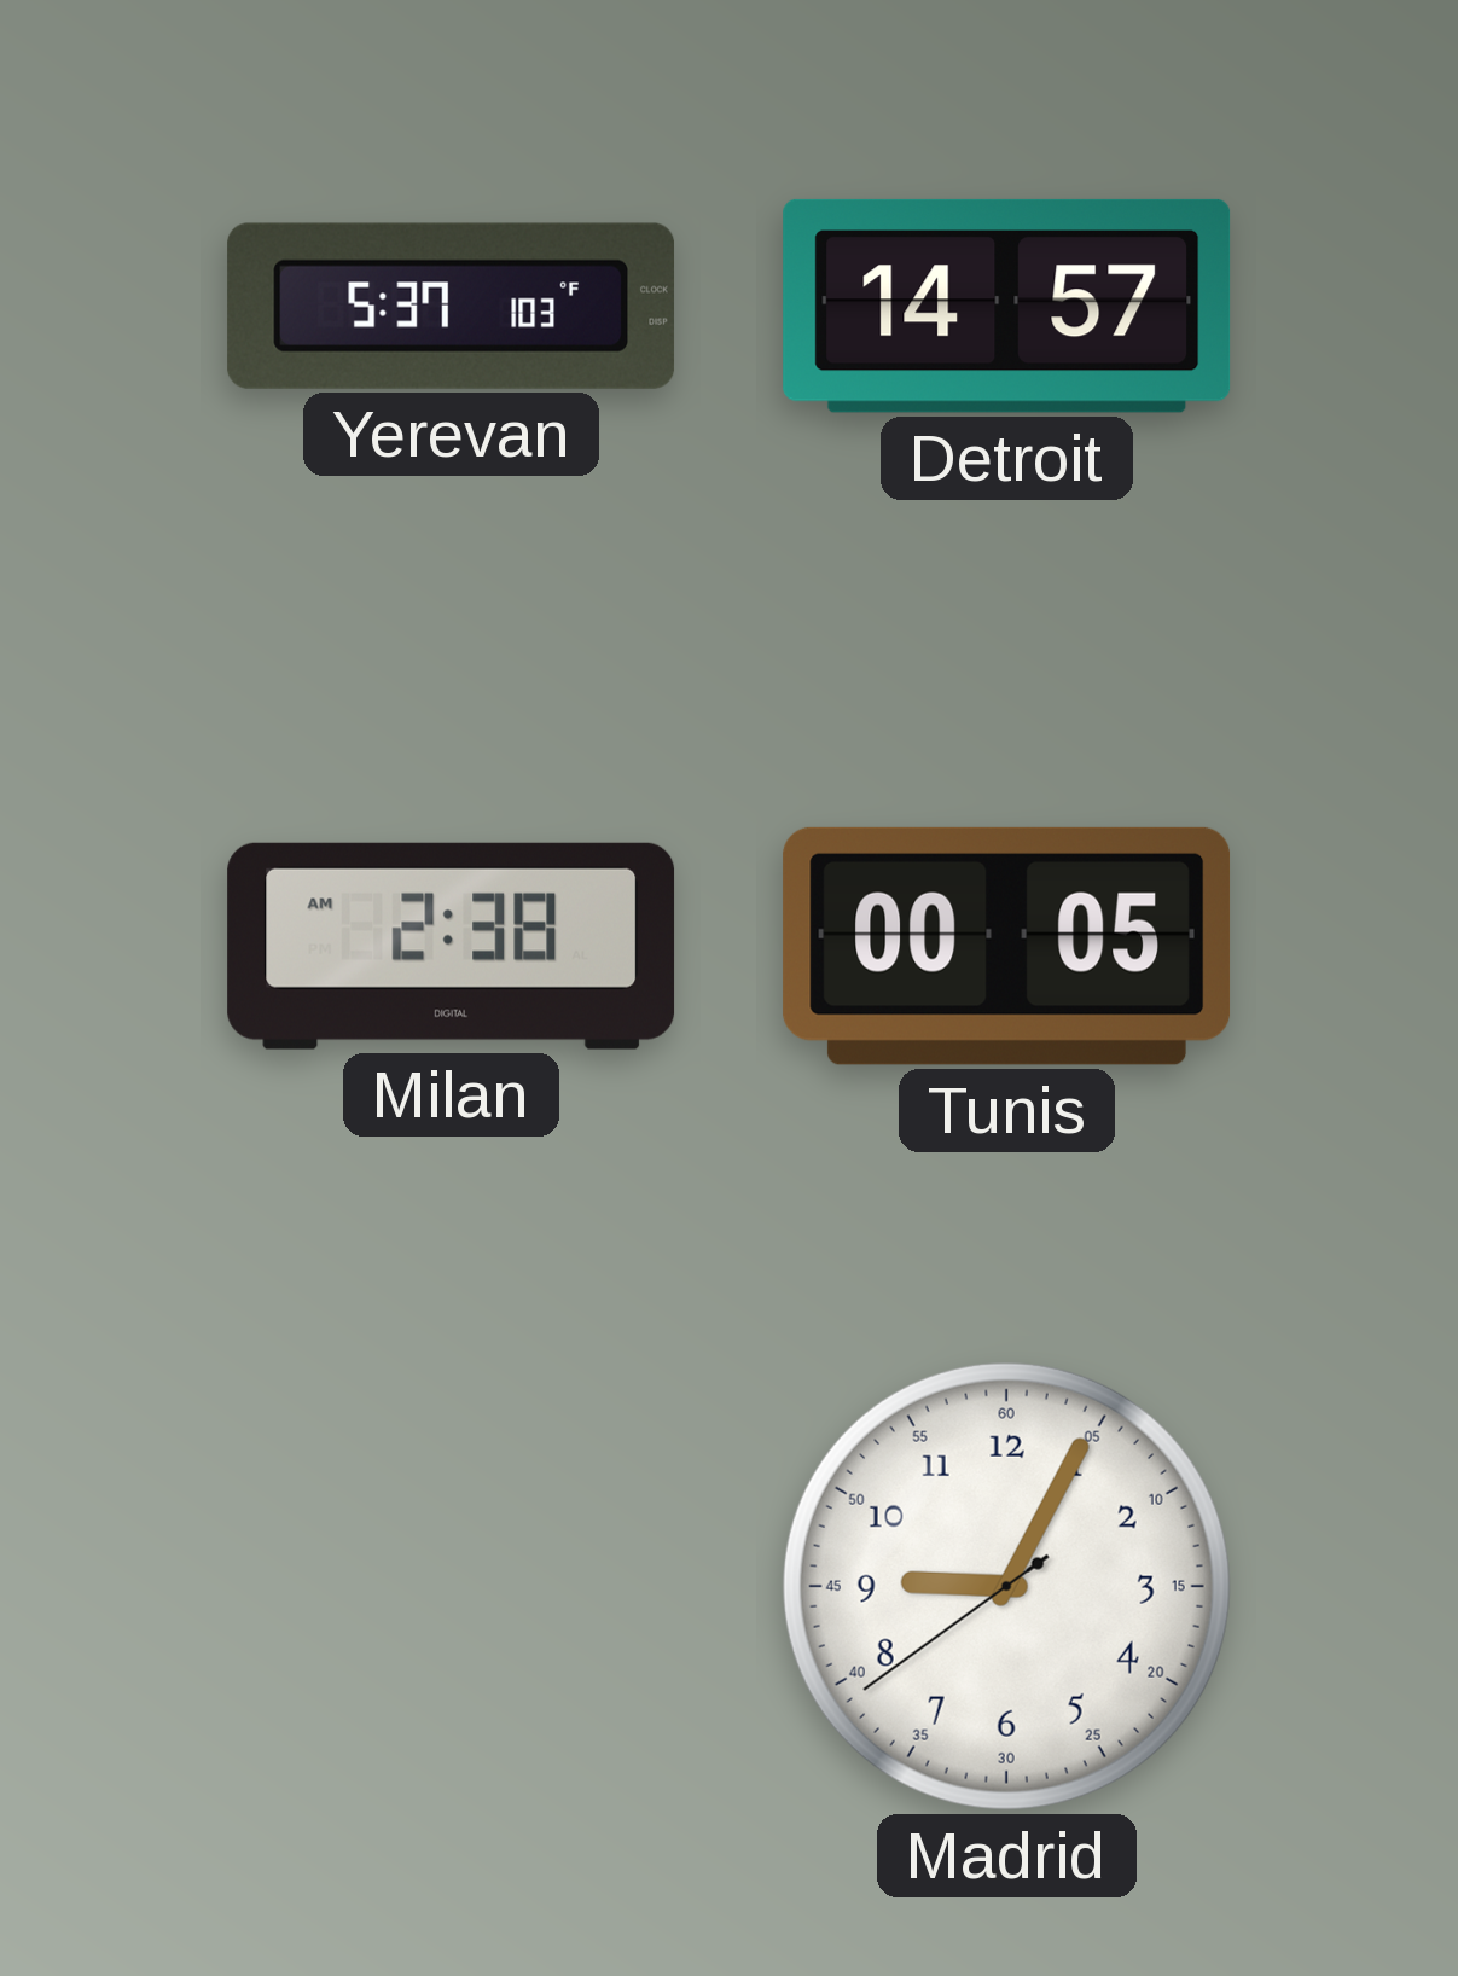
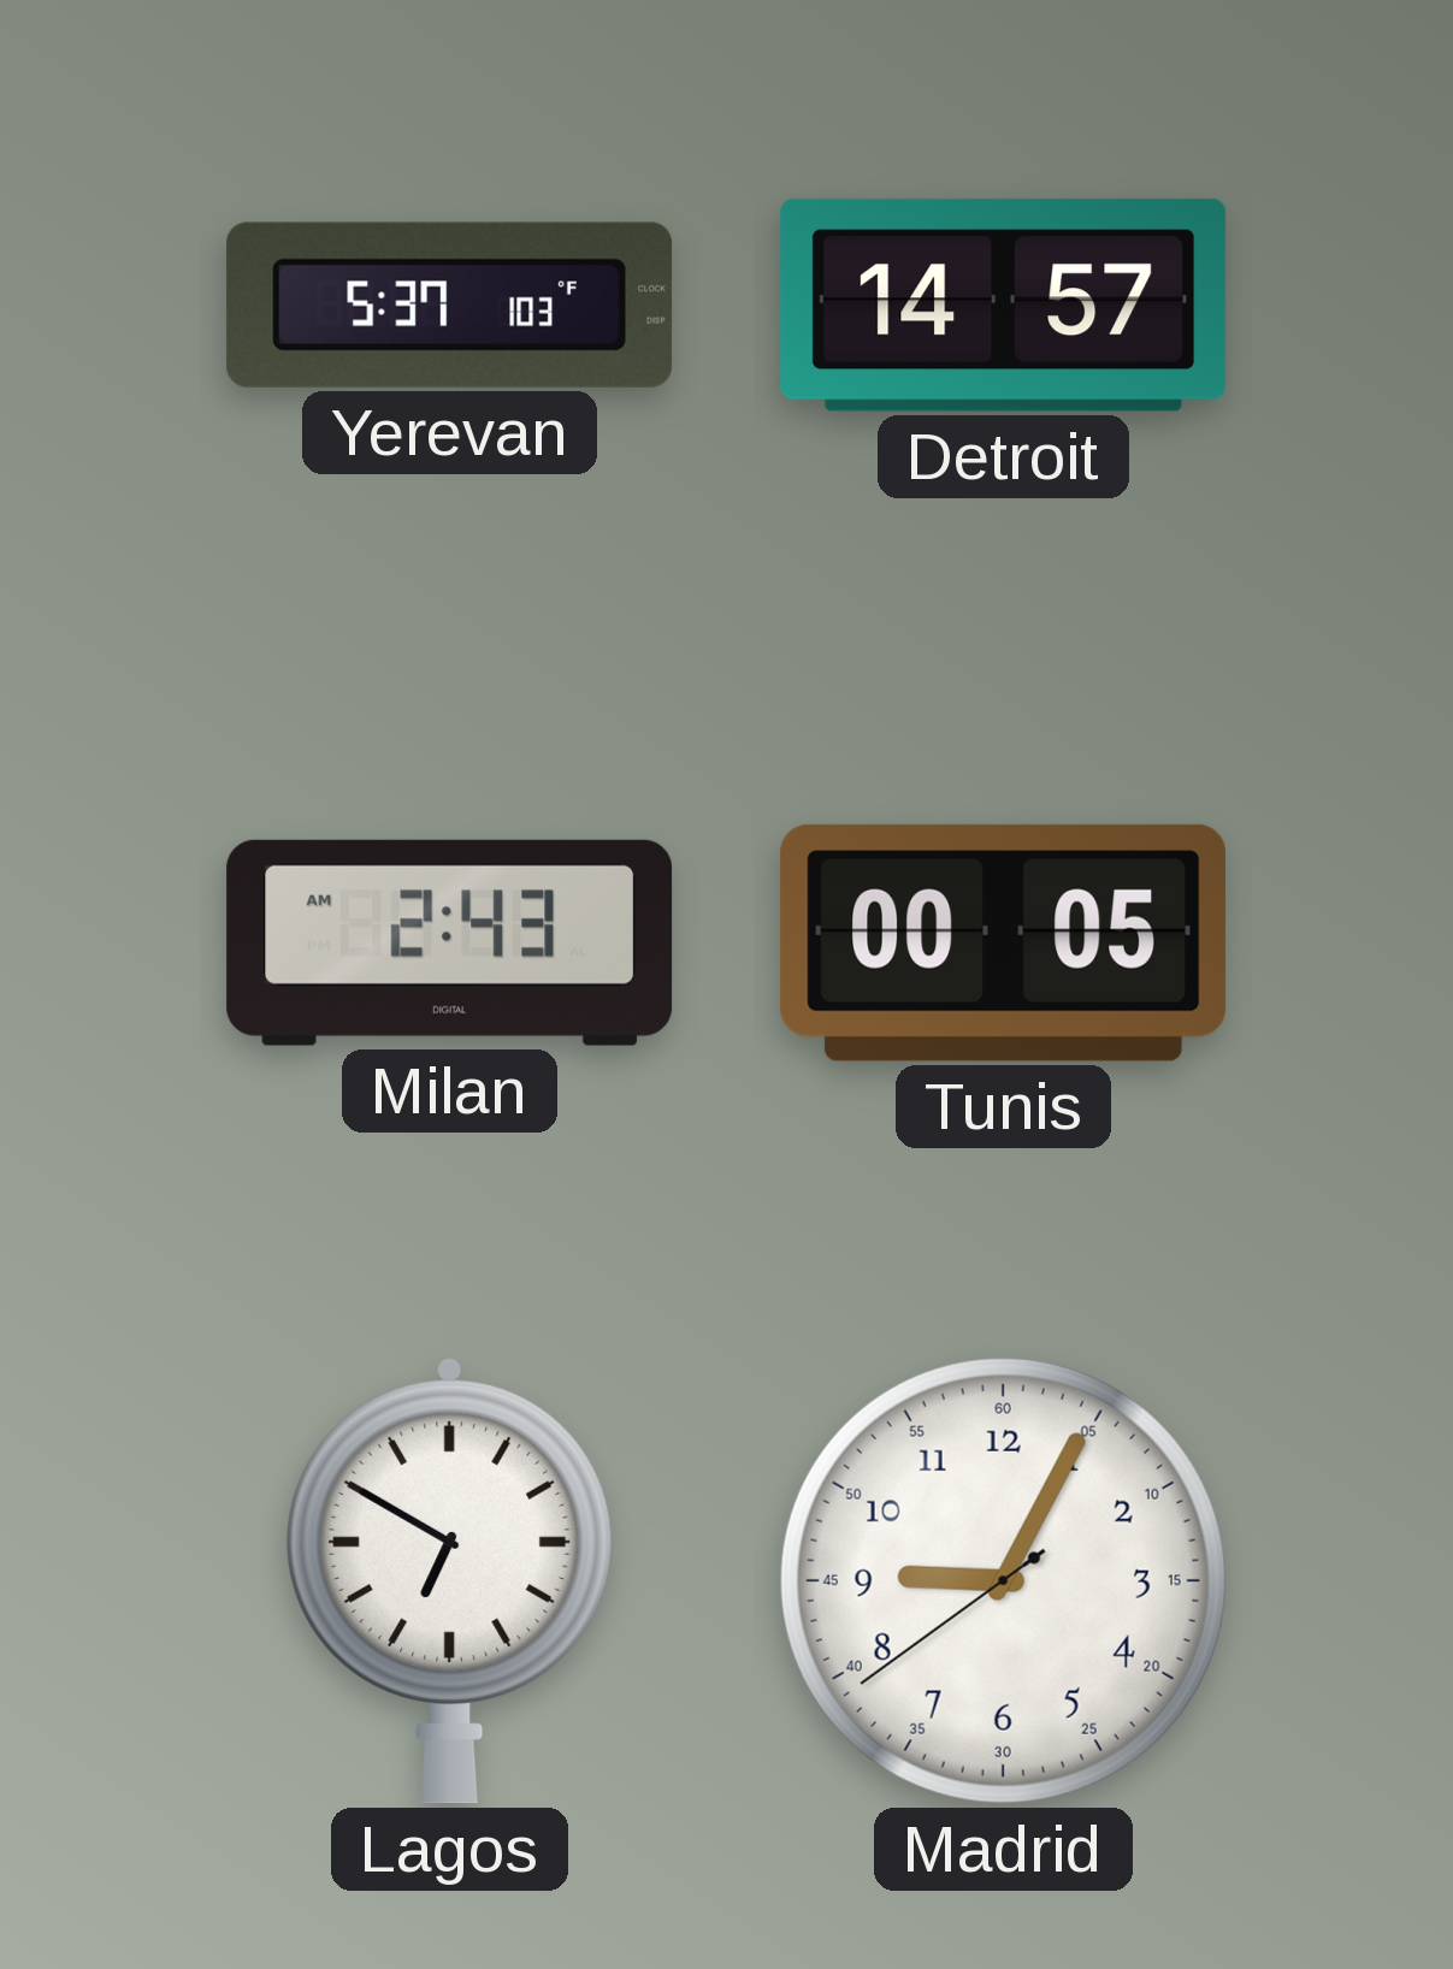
Milan: 2:38 -> 2:43 (450, 942)
Lagos: none -> 6:50 (450, 1580)
